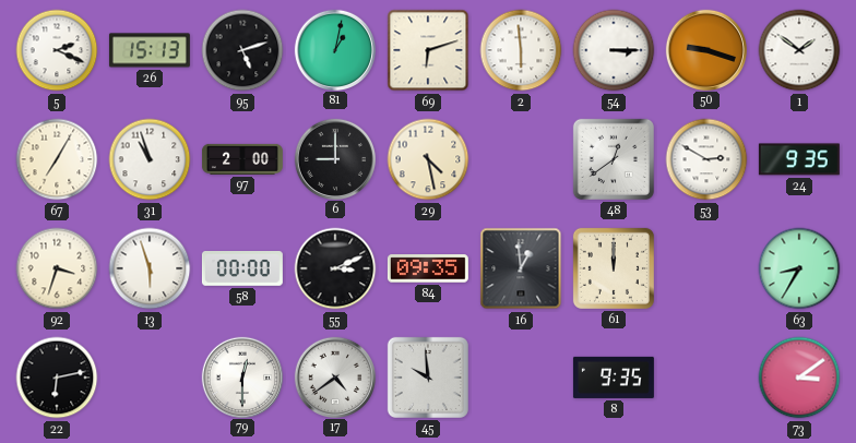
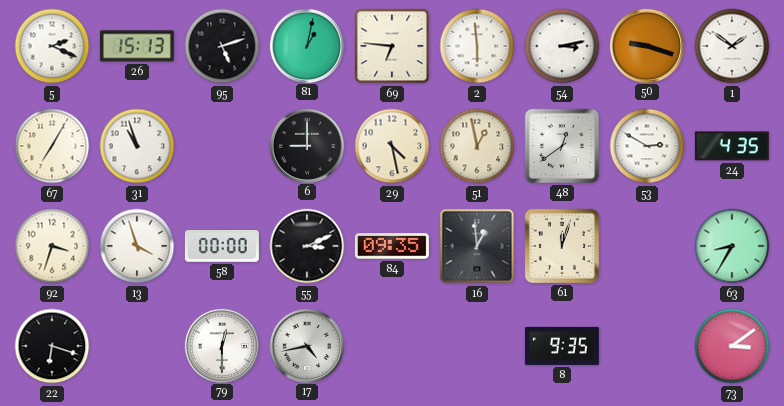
69: 6:12 -> 6:46 (392, 46)
54: 3:15 -> 3:13 (562, 46)
97: 2:00 -> none (242, 159)
51: none -> 12:58 (477, 146)
24: 9:35 -> 4:35 (732, 146)
13: 5:57 -> 3:57 (137, 246)
61: 12:00 -> 12:03 (562, 246)
22: 6:13 -> 6:18 (52, 346)
17: 4:39 -> 4:43 (306, 345)
45: 9:59 -> none (428, 378)
